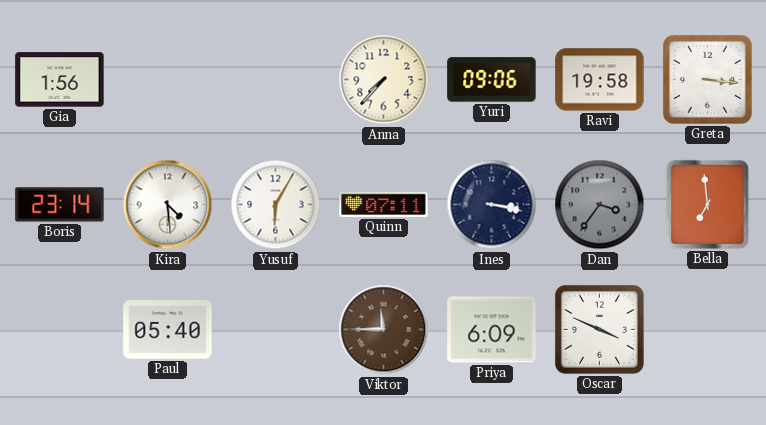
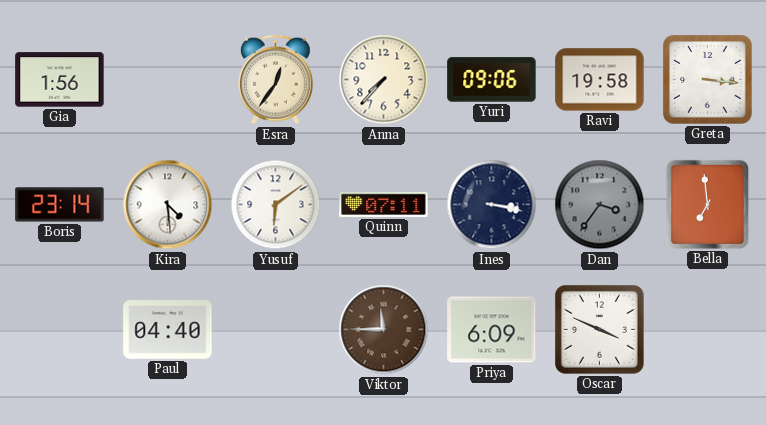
Esra: none -> 12:36 (276, 80)
Yusuf: 6:05 -> 6:09 (276, 205)
Paul: 05:40 -> 04:40 (168, 330)
